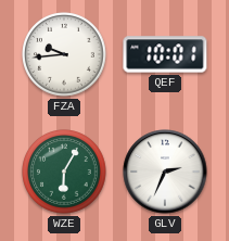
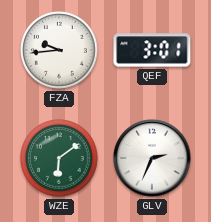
QEF: 10:01 -> 3:01 (152, 50)
WZE: 6:05 -> 6:09 (59, 158)
